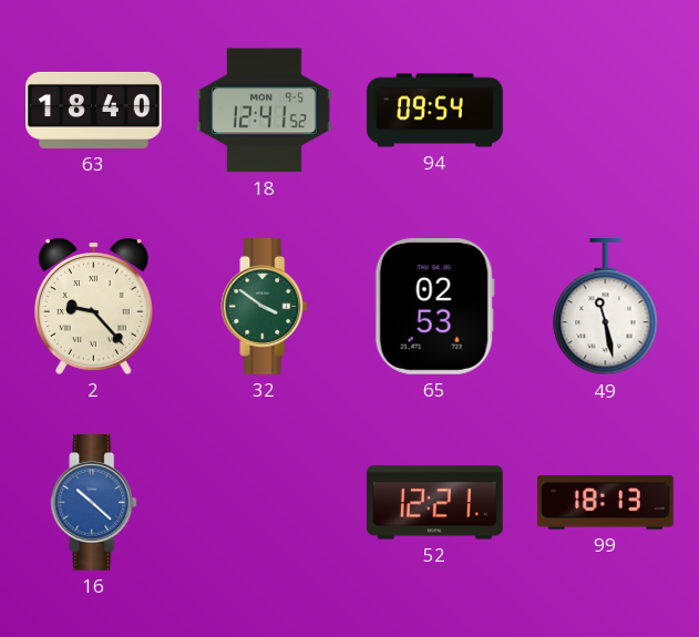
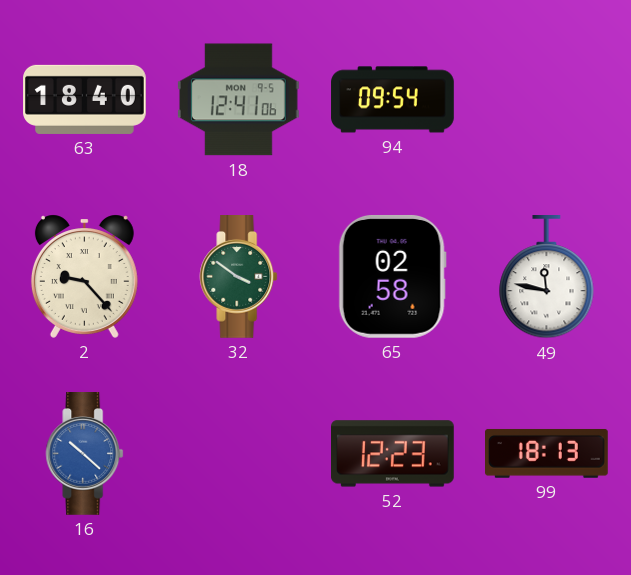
18: 12:41:52 -> 12:41:06 (238, 100)
65: 02:53 -> 02:58 (392, 276)
49: 11:28 -> 11:47 (547, 278)
52: 12:21 -> 12:23 (393, 454)
